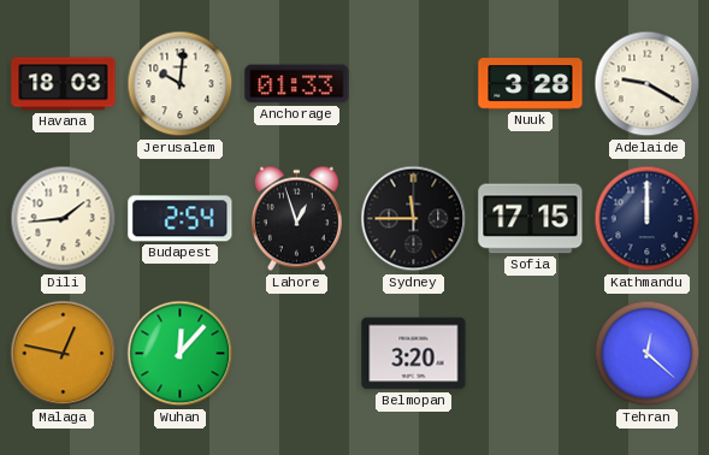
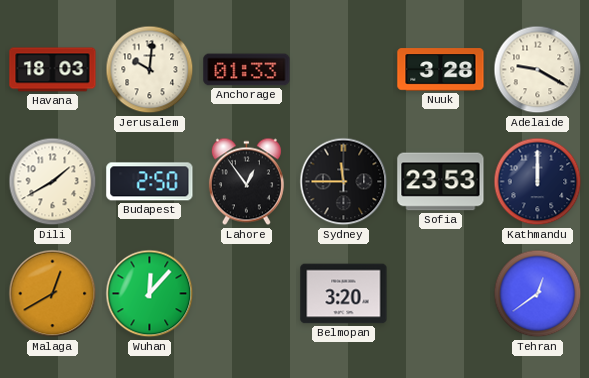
Dili: 1:44 -> 1:40 (53, 182)
Budapest: 2:54 -> 2:50 (150, 182)
Lahore: 12:57 -> 12:54 (246, 182)
Sofia: 17:15 -> 23:53 (441, 182)
Malaga: 12:47 -> 12:40 (53, 294)
Tehran: 12:22 -> 12:39 (538, 294)
